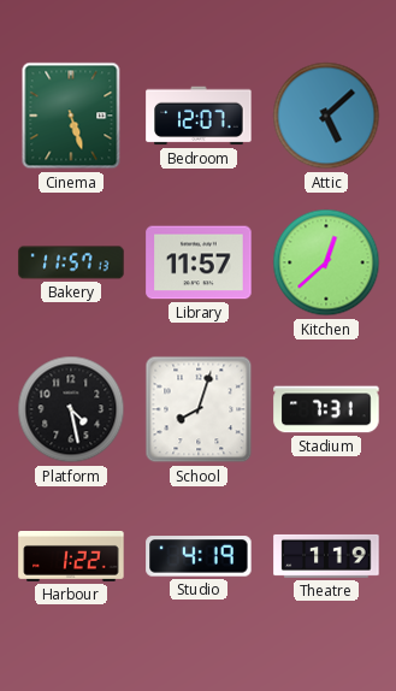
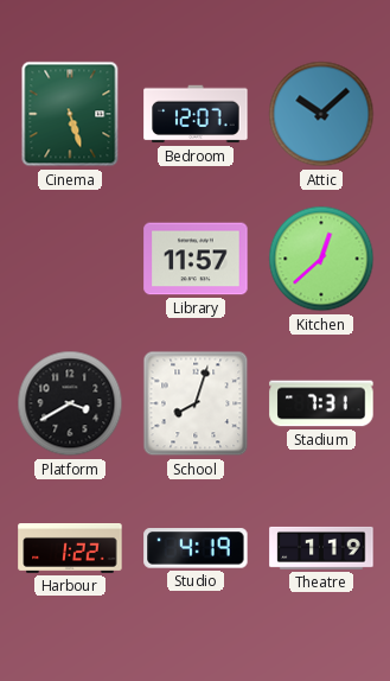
Attic: 5:08 -> 10:08 (321, 114)
Bakery: 11:57 -> none (71, 262)
Platform: 4:28 -> 3:40 (70, 403)
